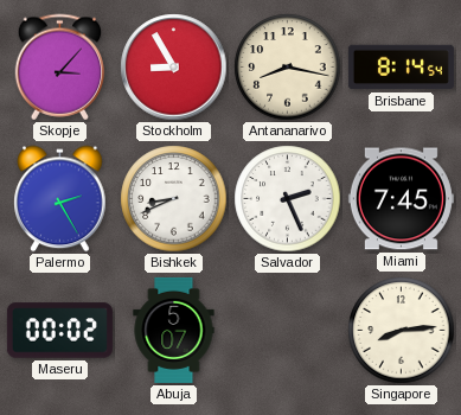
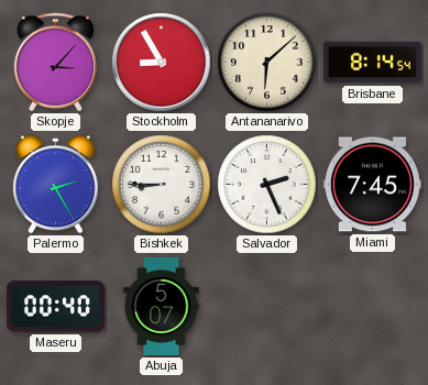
Antananarivo: 8:17 -> 6:08 (267, 63)
Bishkek: 8:41 -> 8:45 (162, 185)
Maseru: 00:02 -> 00:40 (55, 307)
Singapore: 8:14 -> none (402, 331)
